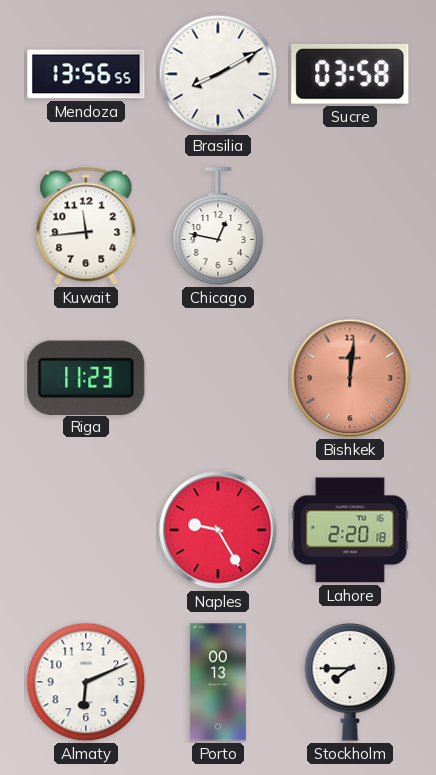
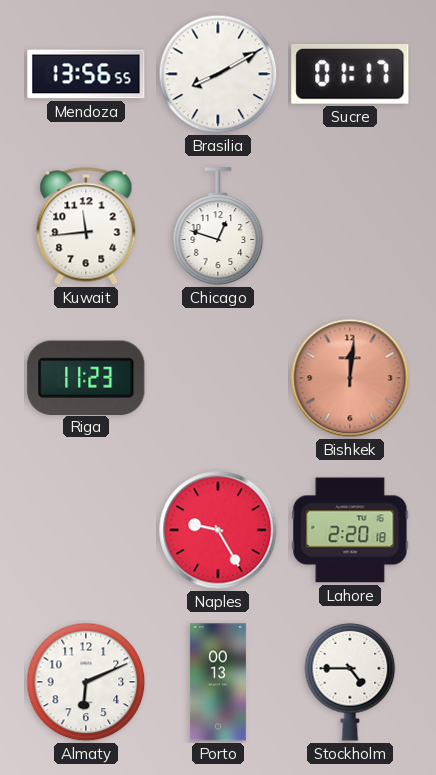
Sucre: 03:58 -> 01:17 (350, 74)
Chicago: 12:47 -> 12:48 (218, 226)
Stockholm: 7:45 -> 4:45 (350, 682)
